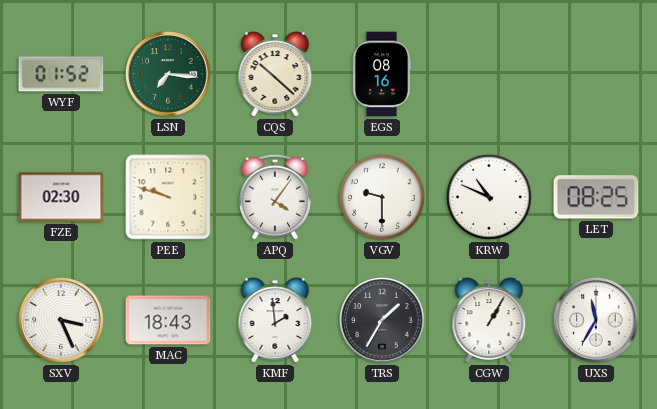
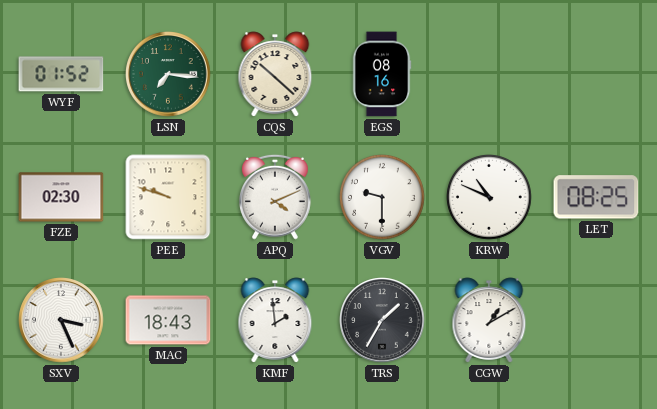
APQ: 4:06 -> 4:11 (276, 197)
CGW: 1:05 -> 1:10 (489, 320)
UXS: 11:35 -> none (596, 320)
